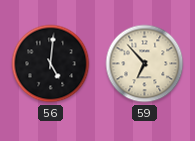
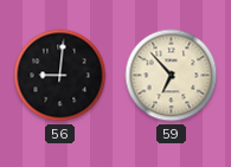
56: 5:01 -> 9:01 (60, 76)
